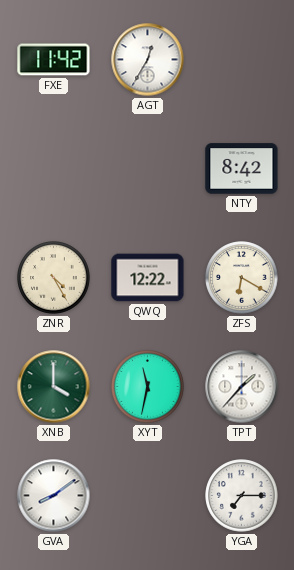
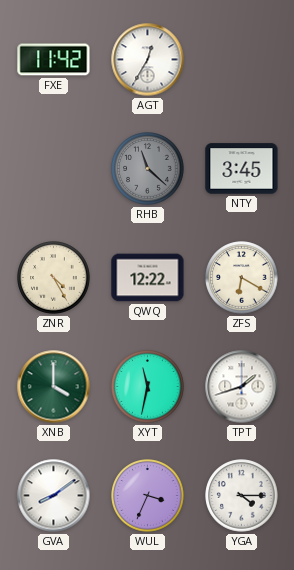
RHB: none -> 11:22 (148, 169)
NTY: 8:42 -> 3:45 (242, 169)
TPT: 1:37 -> 1:42 (242, 387)
WUL: none -> 3:34 (148, 496)
YGA: 7:15 -> 4:15 (242, 496)
